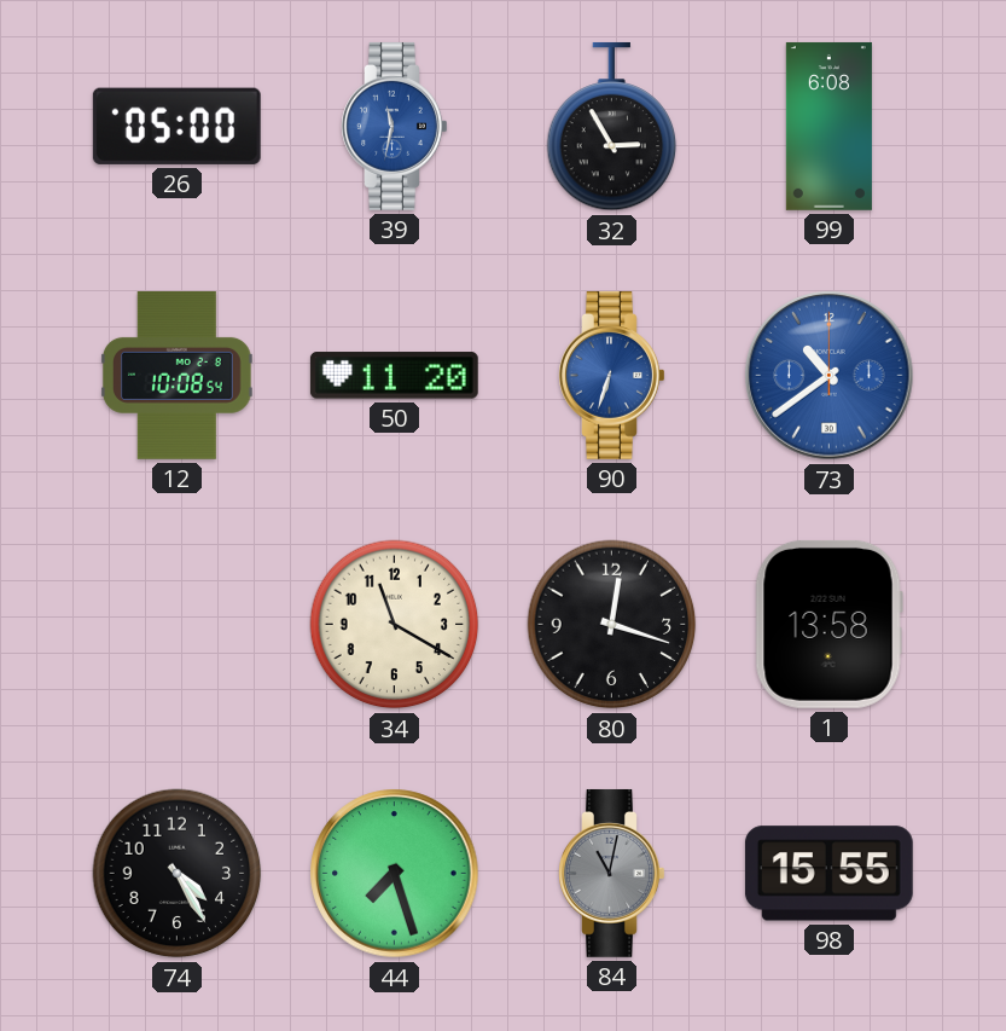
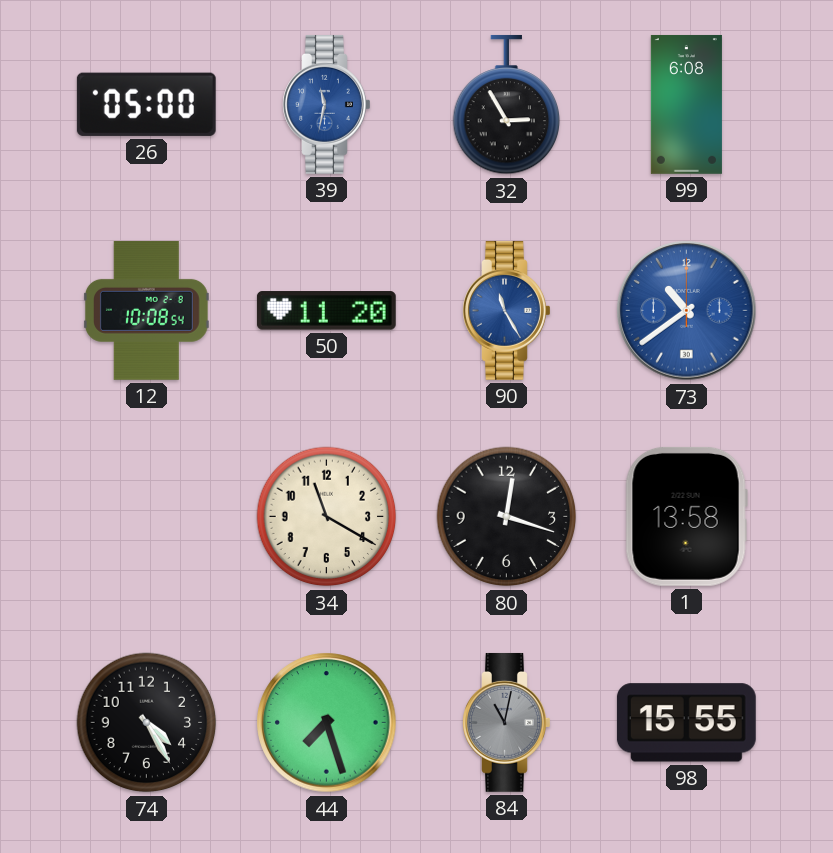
90: 6:33 -> 11:25 (507, 310)
